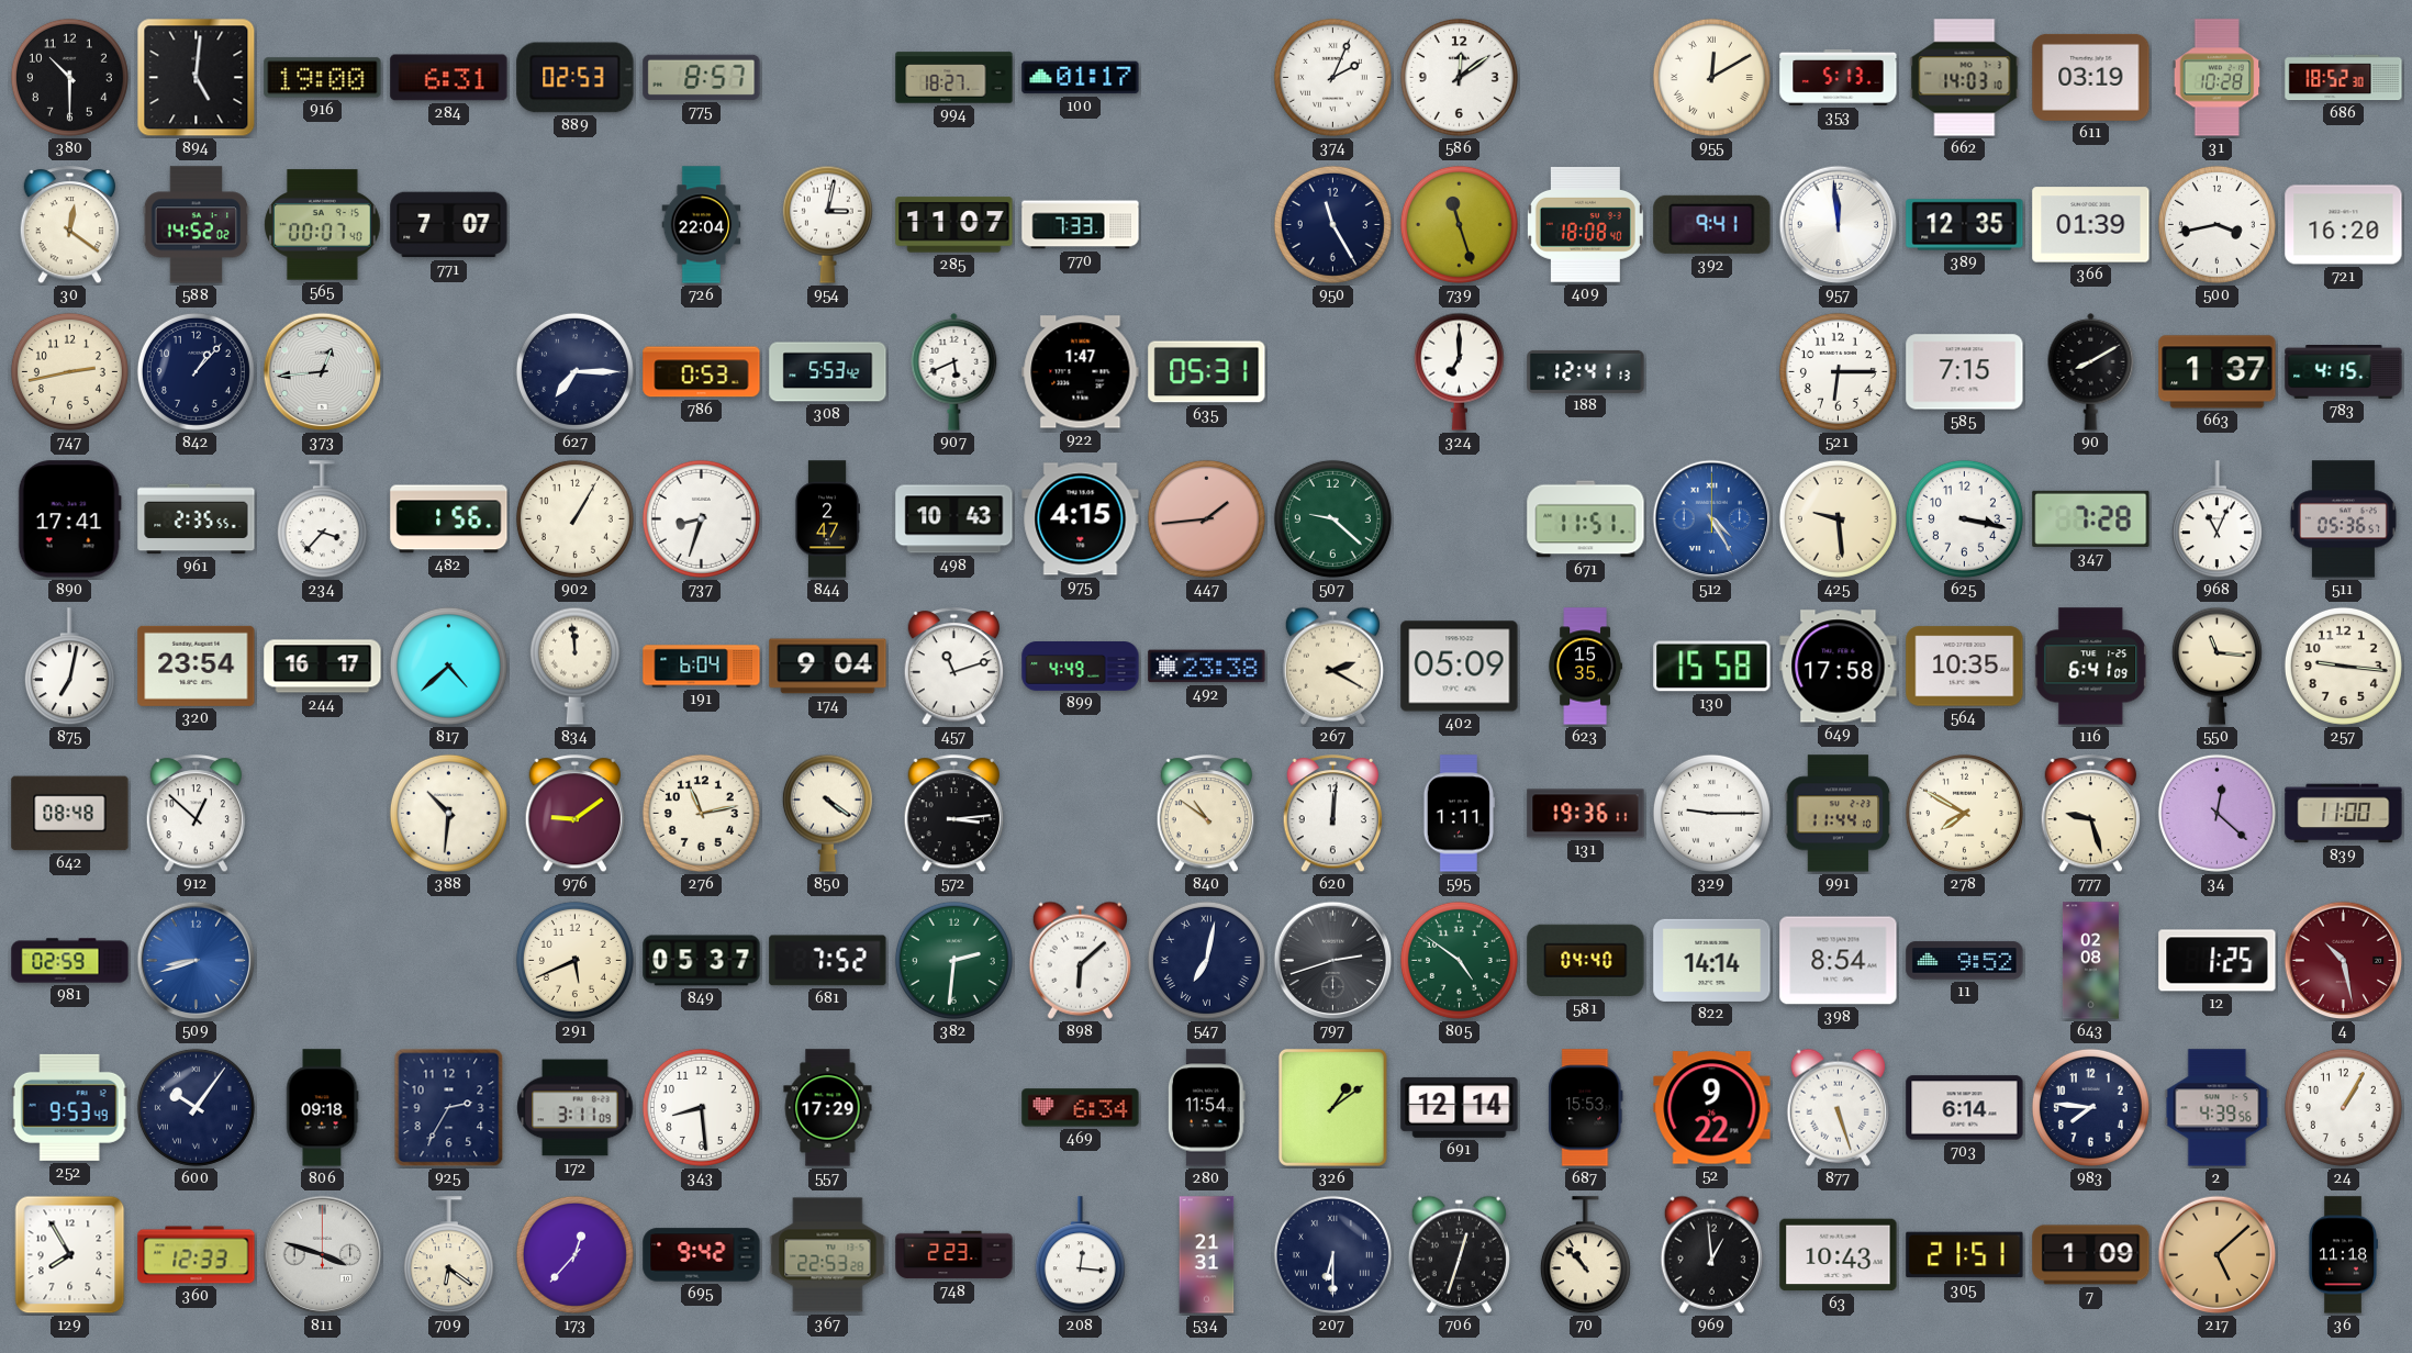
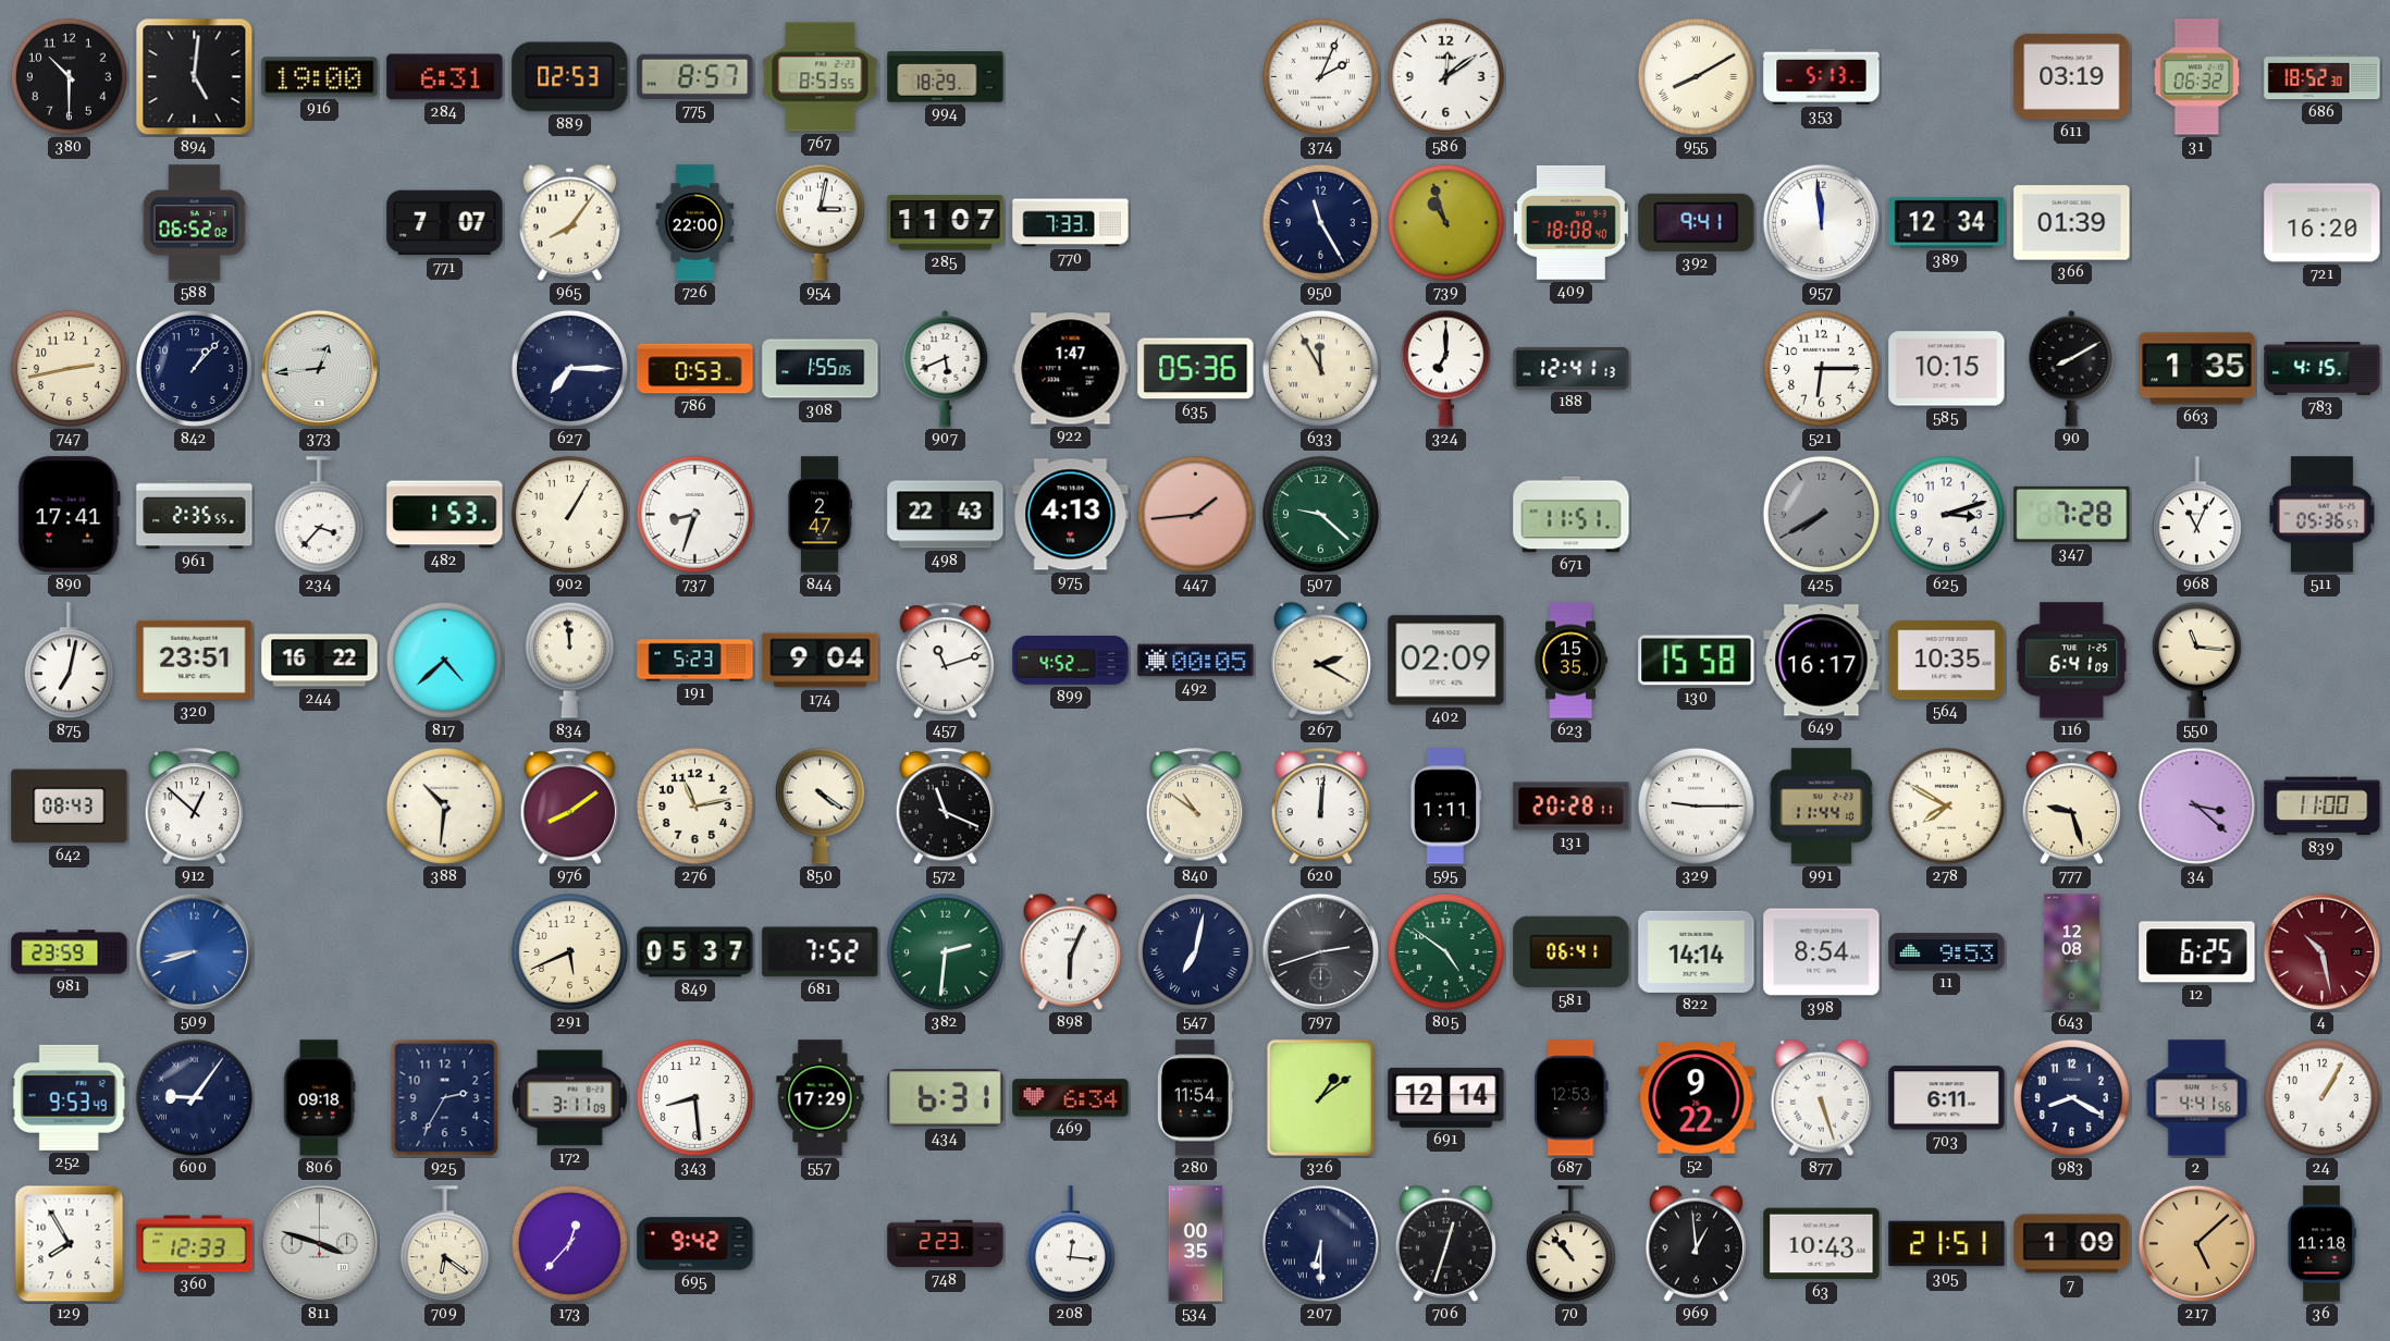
767: none -> 8:53 (821, 77)
994: 18:27 -> 18:29 (946, 77)
100: 01:17 -> none (1081, 78)
955: 12:10 -> 8:10 (1696, 76)
662: 14:03 -> none (1965, 78)
31: 10:28 -> 06:32 (2197, 77)
30: 12:21 -> none (70, 225)
588: 14:52 -> 06:52 (195, 223)
565: 00:07 -> none (323, 225)
965: none -> 8:06 (569, 222)
726: 22:04 -> 22:00 (695, 223)
739: 11:27 -> 10:57 (1445, 222)
389: 12:35 -> 12:34 (1947, 223)
500: 3:43 -> none (2216, 224)
308: 5:53 -> 1:55 (821, 369)
635: 05:31 -> 05:36 (1196, 369)
633: none -> 11:55 (1320, 368)
585: 7:15 -> 10:15 (1947, 369)
663: 1:37 -> 1:35 (2197, 369)
482: 1:56 -> 1:53 (445, 515)
498: 10:43 -> 22:43 (946, 515)
975: 4:15 -> 4:13 (1071, 515)
512: 4:25 -> none (1712, 519)
425: 9:29 -> 7:40 (1821, 514)
425 dial: cream -> grey (1821, 514)
625: 3:17 -> 3:12 (1946, 514)
320: 23:54 -> 23:51 (195, 660)
244: 16:17 -> 16:22 (320, 661)
191: 6:04 -> 5:23 (695, 661)
899: 4:49 -> 4:52 (1071, 661)
492: 23:38 -> 00:05 (1196, 661)
402: 05:09 -> 02:09 (1446, 661)
649: 17:58 -> 16:17 (1822, 661)
257: 9:16 -> none (2343, 666)
642: 08:48 -> 08:43 (70, 807)
976: 9:09 -> 8:09 (570, 807)
572: 3:14 -> 11:19 (946, 807)
131: 19:36 -> 20:28 (1572, 807)
34: 12:22 -> 3:22 (2196, 805)
981: 02:59 -> 23:59 (70, 952)
898: 6:08 -> 6:04 (1070, 951)
581: 04:40 -> 06:41 (1572, 952)
11: 9:52 -> 9:53 (1947, 952)
643: 02:08 -> 12:08 (2071, 952)
12: 1:25 -> 6:25 (2197, 952)
600: 10:06 -> 9:06 (194, 1097)
434: none -> 6:31 (946, 1098)
687: 15:53 -> 12:53 (1572, 1098)
703: 6:14 -> 6:11 (1947, 1098)
983: 7:46 -> 8:20 (2071, 1097)
2: 4:39 -> 4:41 (2197, 1098)
367: 22:53 -> none (828, 1255)
534: 21:31 -> 00:35 (1196, 1244)
